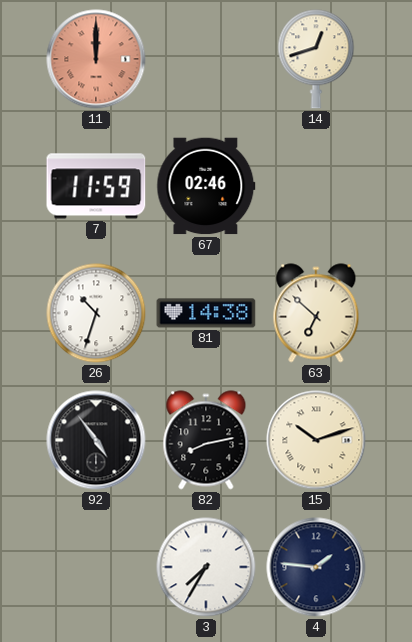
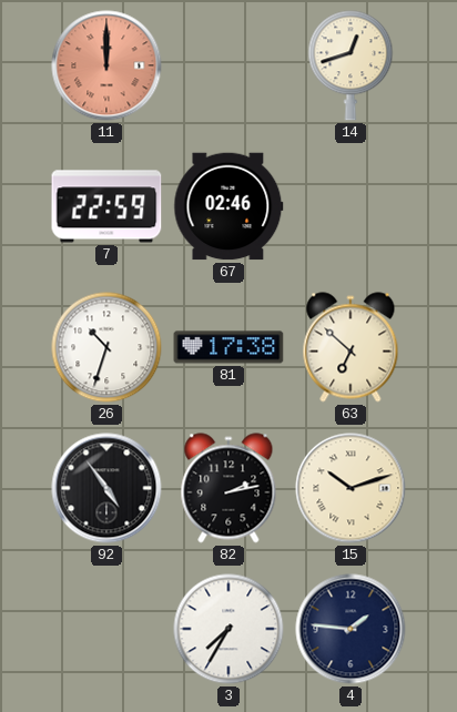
7: 11:59 -> 22:59 (106, 206)
81: 14:38 -> 17:38 (228, 347)
82: 8:13 -> 2:13 (228, 488)
